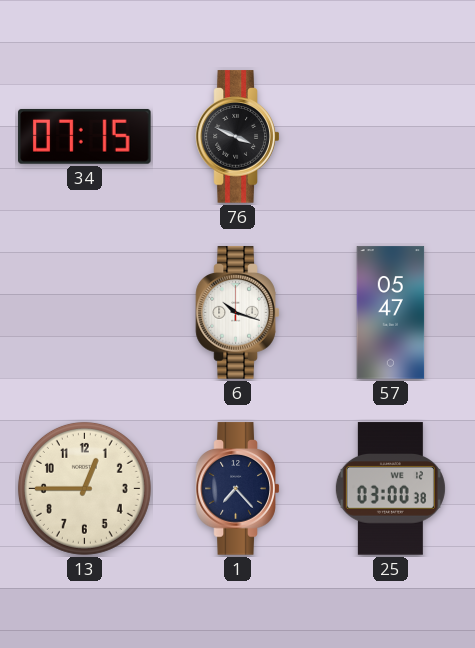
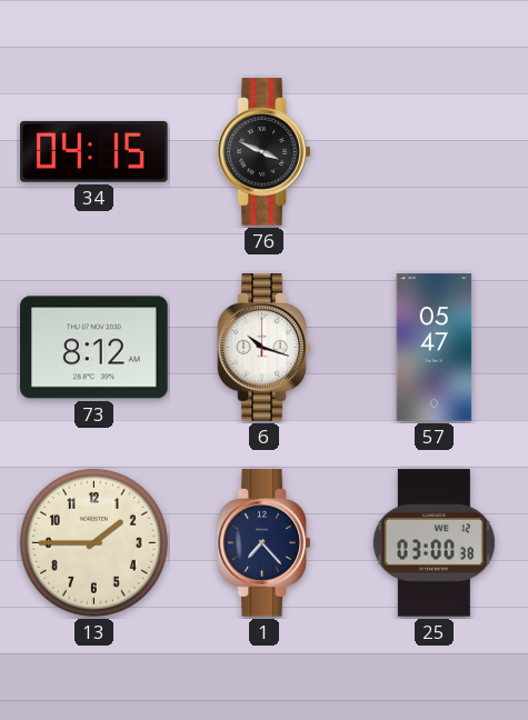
34: 07:15 -> 04:15 (94, 151)
73: none -> 8:12 (94, 348)
13: 12:45 -> 1:45 (93, 542)
